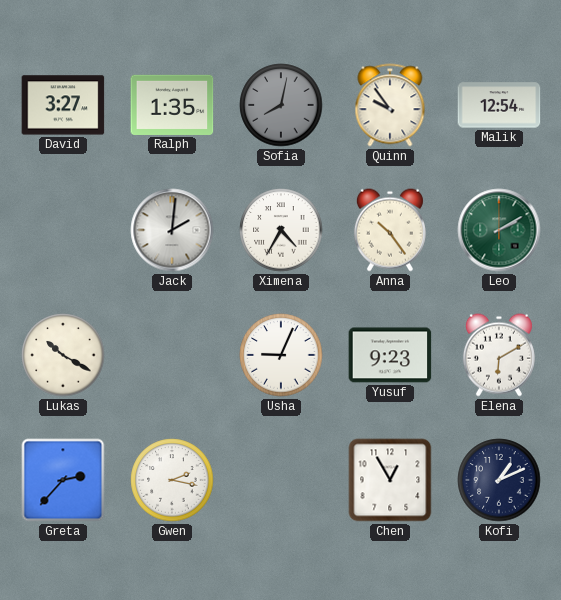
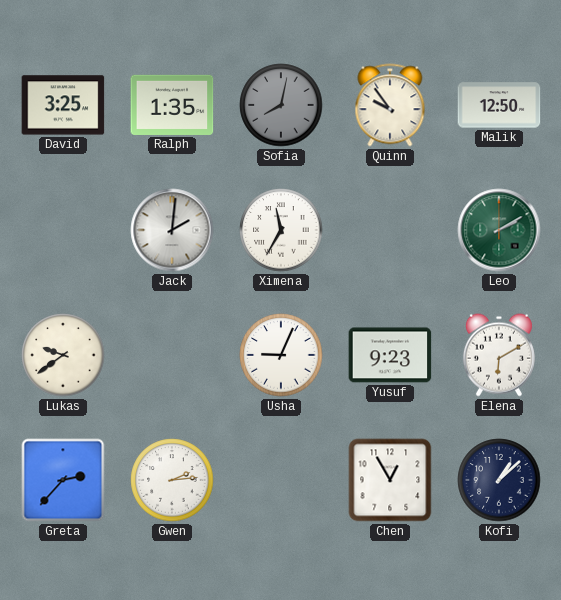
David: 3:27 -> 3:25 (63, 105)
Malik: 12:54 -> 12:50 (499, 105)
Ximena: 4:35 -> 11:35 (281, 230)
Anna: 10:24 -> none (390, 230)
Lukas: 10:20 -> 9:39 (63, 355)
Gwen: 2:17 -> 2:14 (172, 480)
Kofi: 1:11 -> 1:08 (499, 480)
